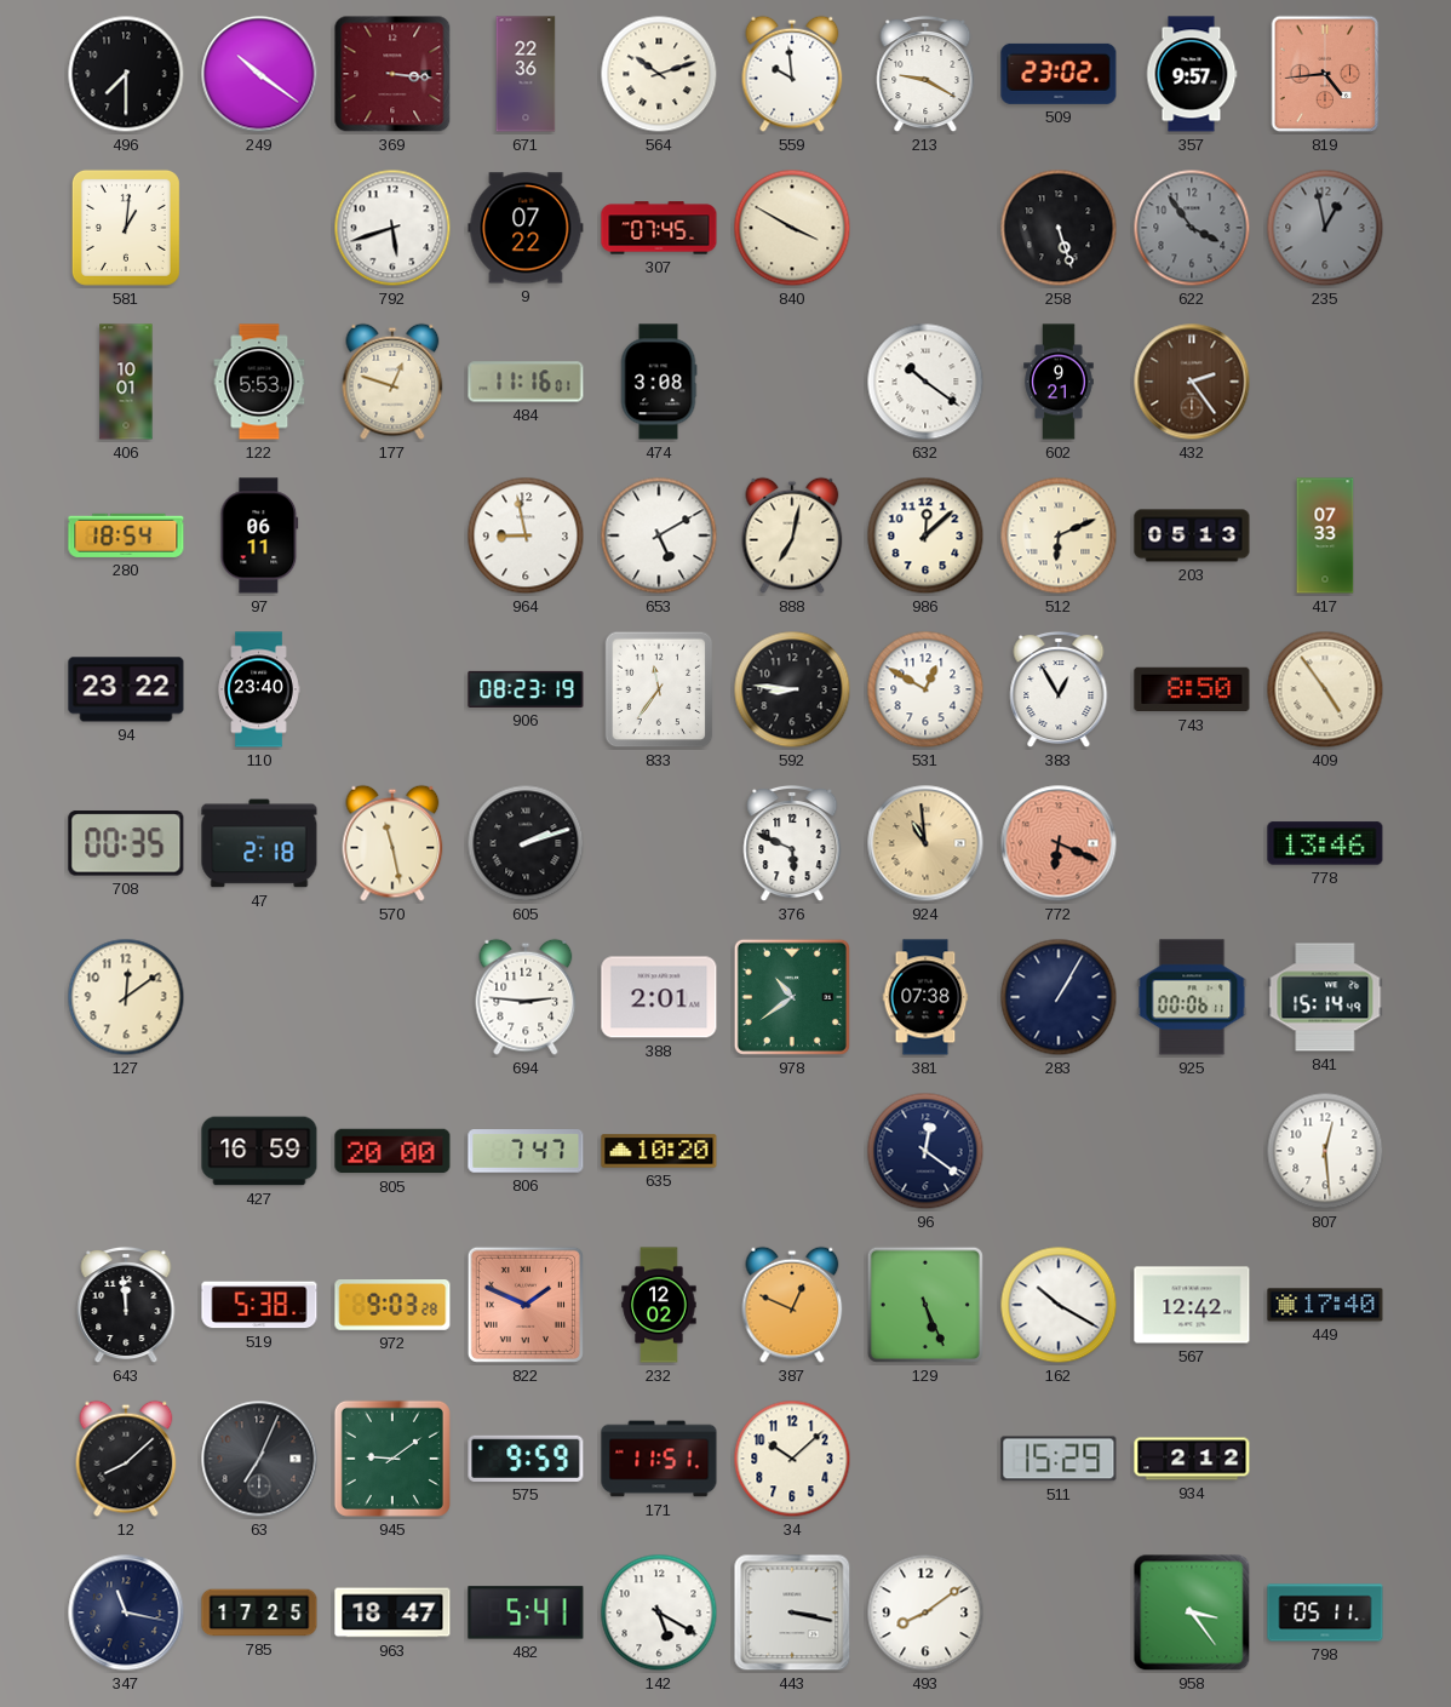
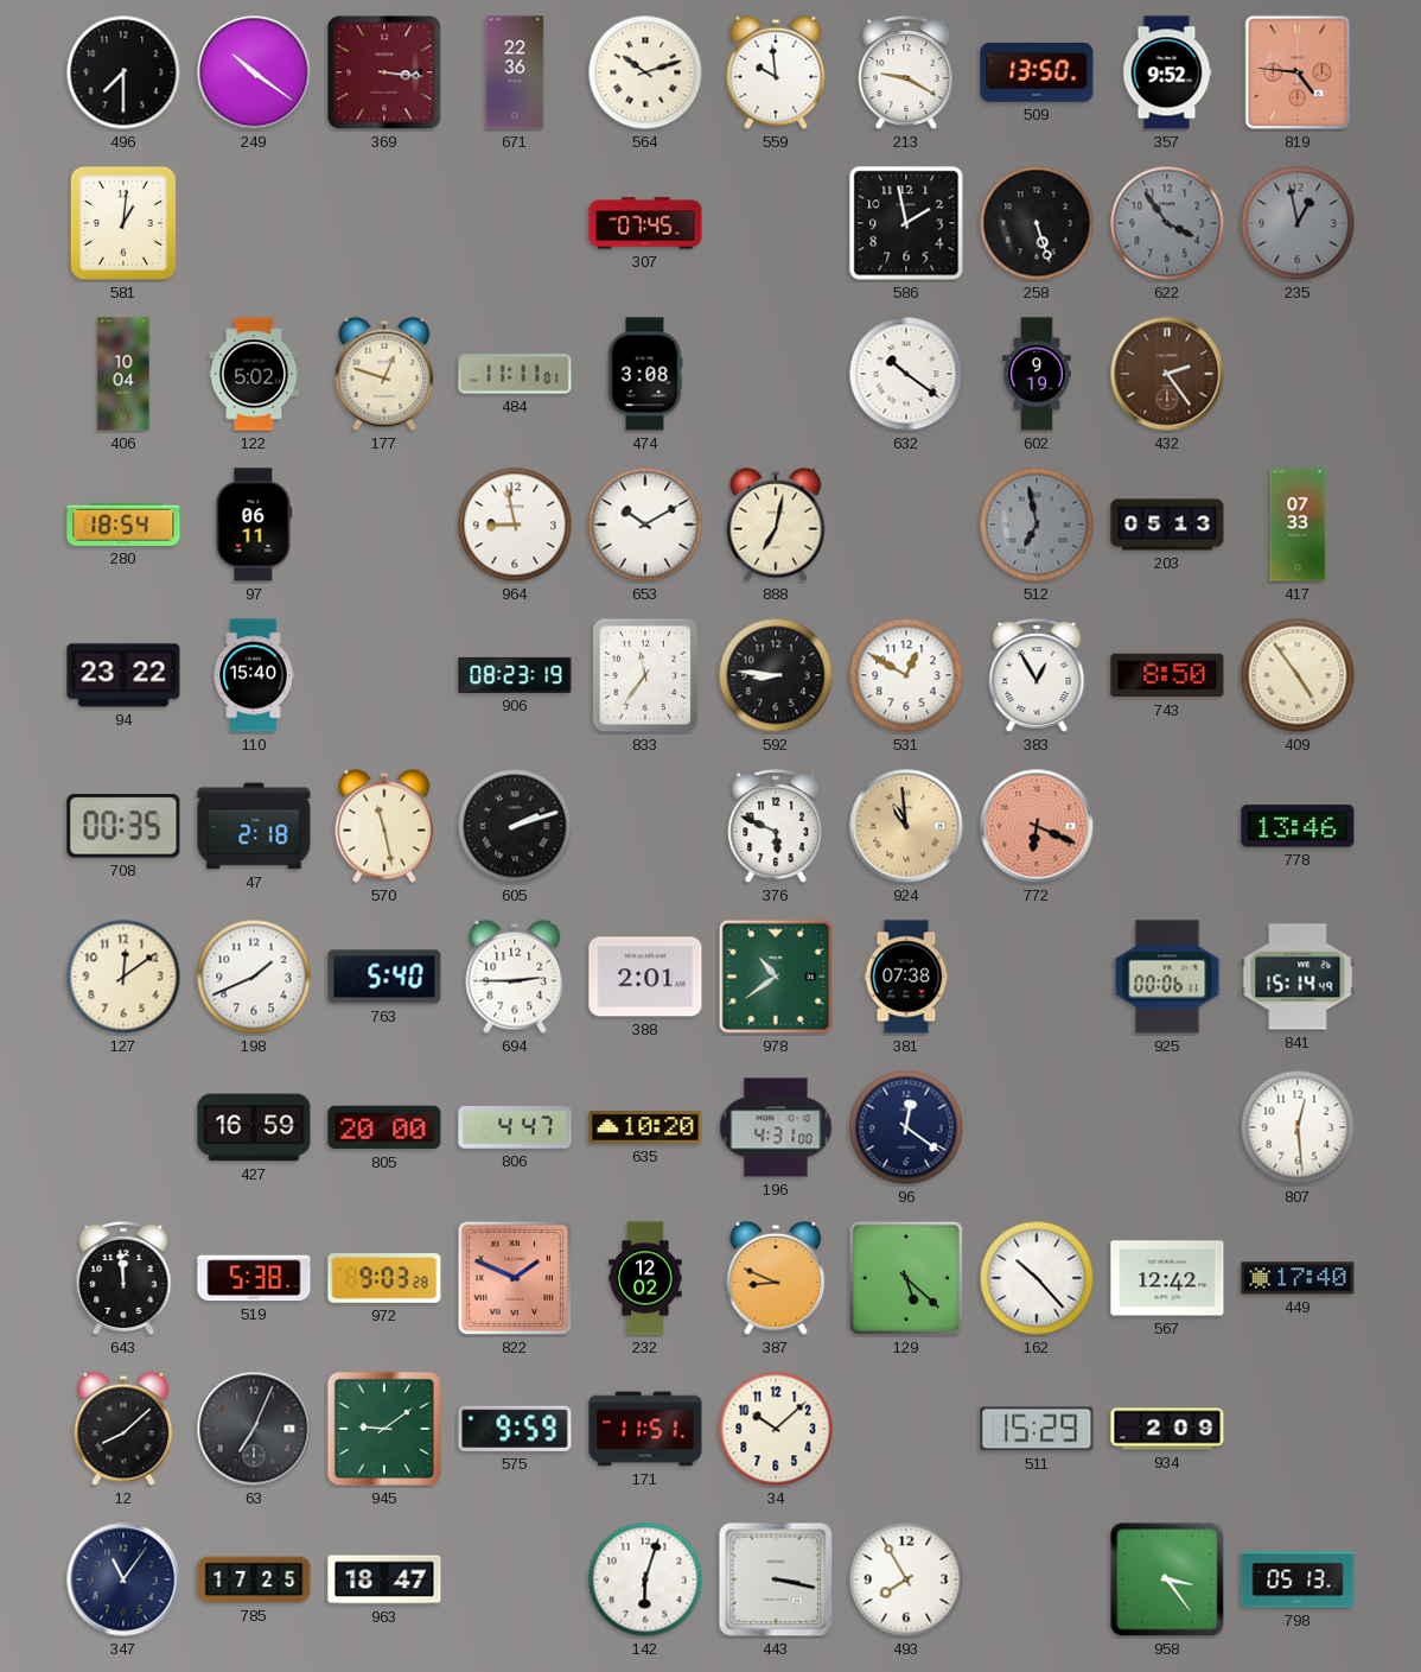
509: 23:02 -> 13:50 (1037, 72)
357: 9:57 -> 9:52 (1167, 72)
819: 4:44 -> 4:46 (1298, 72)
792: 5:42 -> none (392, 228)
9: 07:22 -> none (526, 228)
840: 3:50 -> none (792, 228)
586: none -> 1:58 (906, 223)
406: 10:01 -> 10:04 (123, 374)
122: 5:53 -> 5:02 (254, 374)
484: 11:16 -> 11:11 (515, 374)
602: 9:21 -> 9:19 (1037, 374)
653: 5:10 -> 10:10 (645, 525)
986: 12:08 -> none (925, 535)
512: 6:11 -> 6:58 (1037, 525)
512 dial: cream -> grey (1037, 525)
110: 23:40 -> 15:40 (254, 675)
198: none -> 1:41 (254, 977)
763: none -> 5:40 (384, 977)
694: 2:46 -> 2:45 (515, 977)
283: 1:05 -> none (1059, 997)
806: 7:47 -> 4:47 (515, 1127)
196: none -> 4:31 (776, 1127)
387: 12:49 -> 8:49 (776, 1278)
129: 5:26 -> 5:22 (906, 1278)
162: 10:20 -> 10:23 (1037, 1278)
934: 2:12 -> 2:09 (1167, 1429)
347: 11:17 -> 11:06 (123, 1579)
482: 5:41 -> none (526, 1613)
142: 5:20 -> 6:03 (645, 1579)
493: 8:09 -> 7:55 (906, 1579)
798: 05:11 -> 05:13 (1298, 1579)
